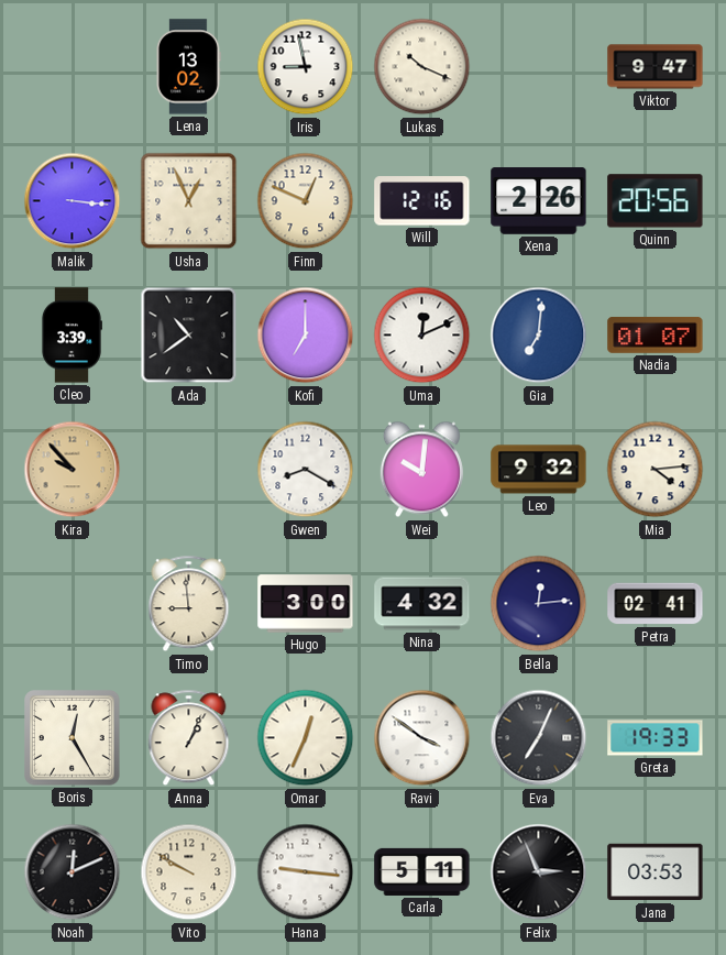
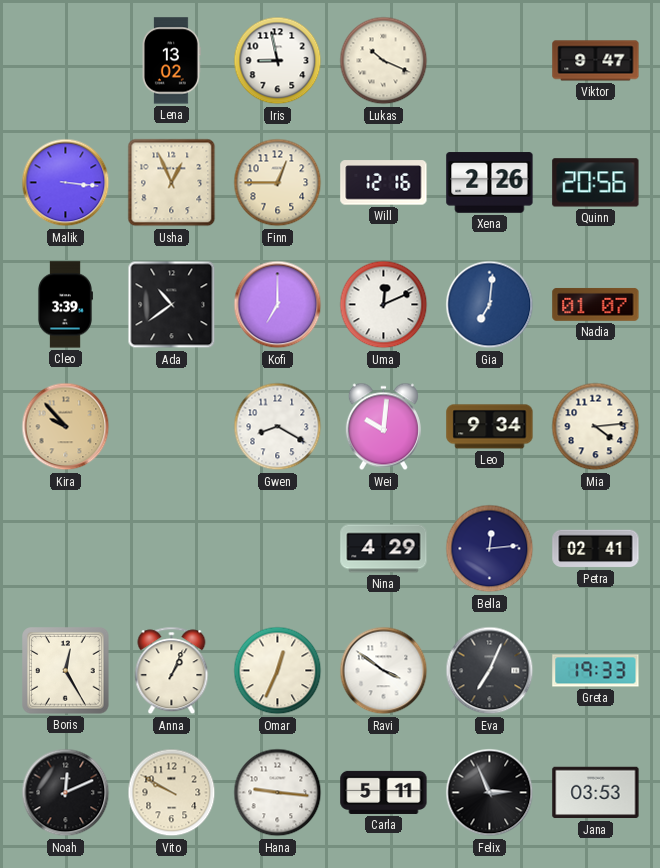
Finn: 12:49 -> 12:45 (278, 183)
Leo: 9:32 -> 9:34 (490, 427)
Timo: 8:59 -> none (189, 604)
Hugo: 3:00 -> none (306, 604)
Nina: 4:32 -> 4:29 (384, 549)
